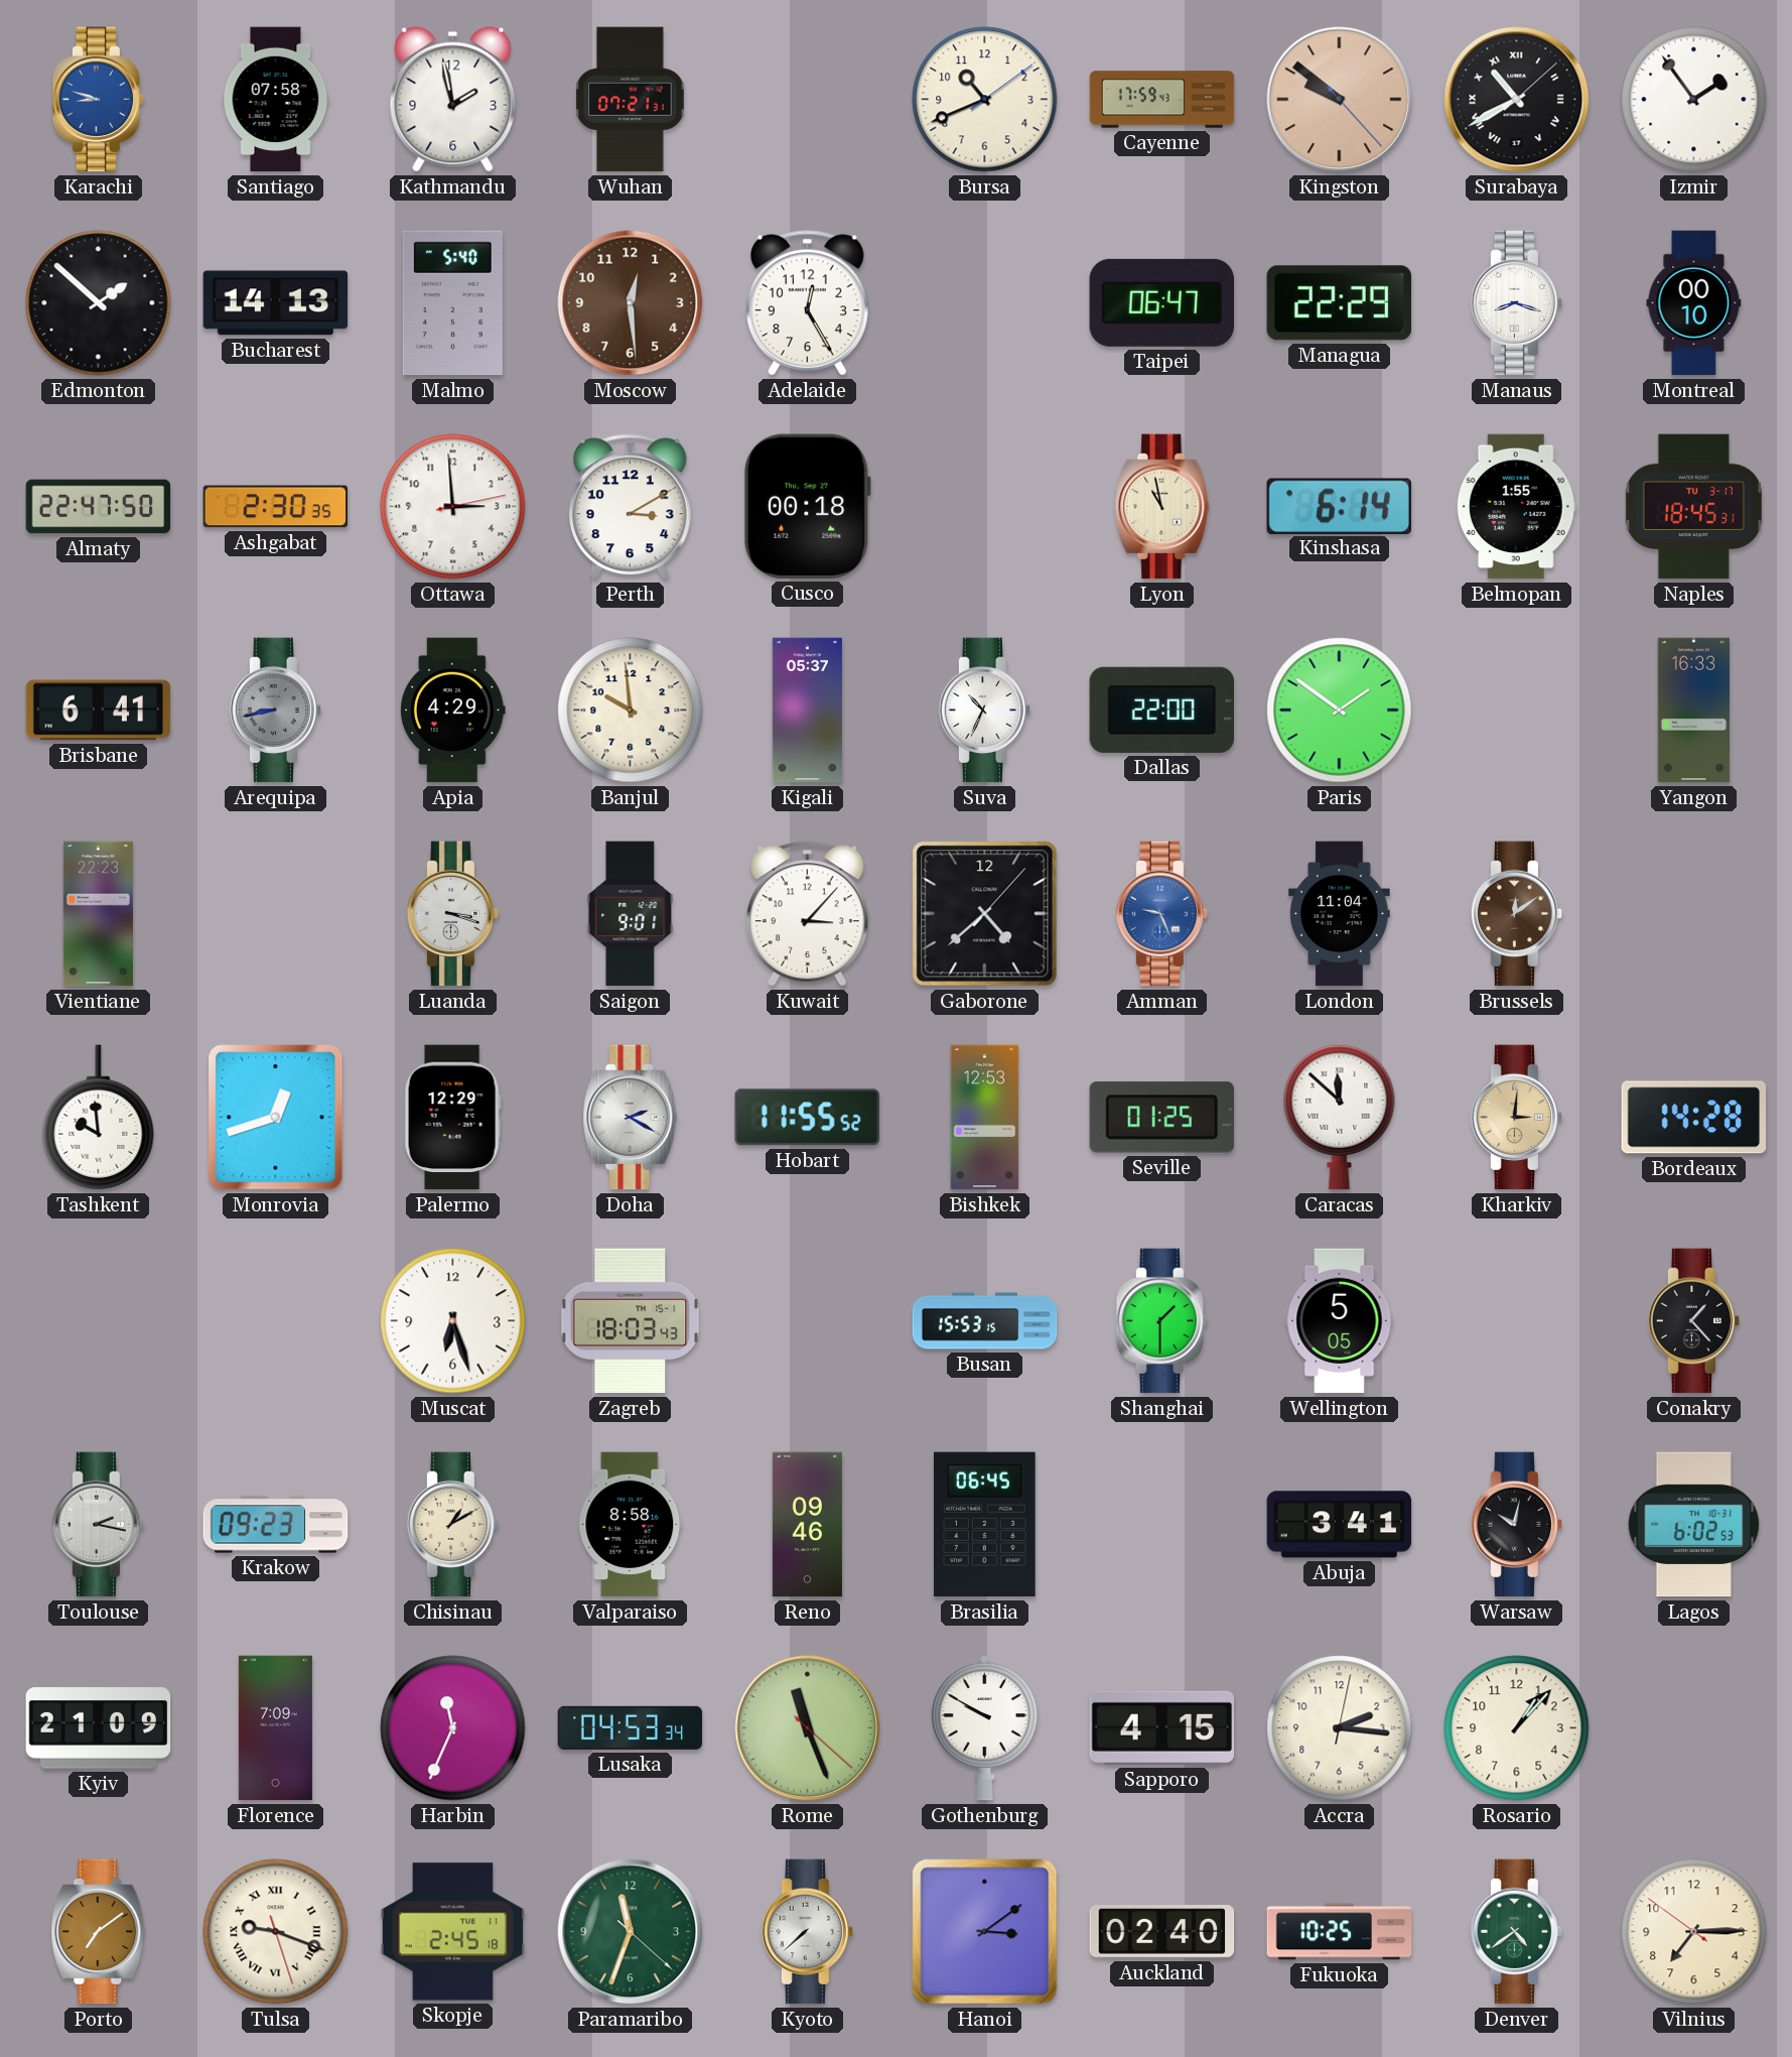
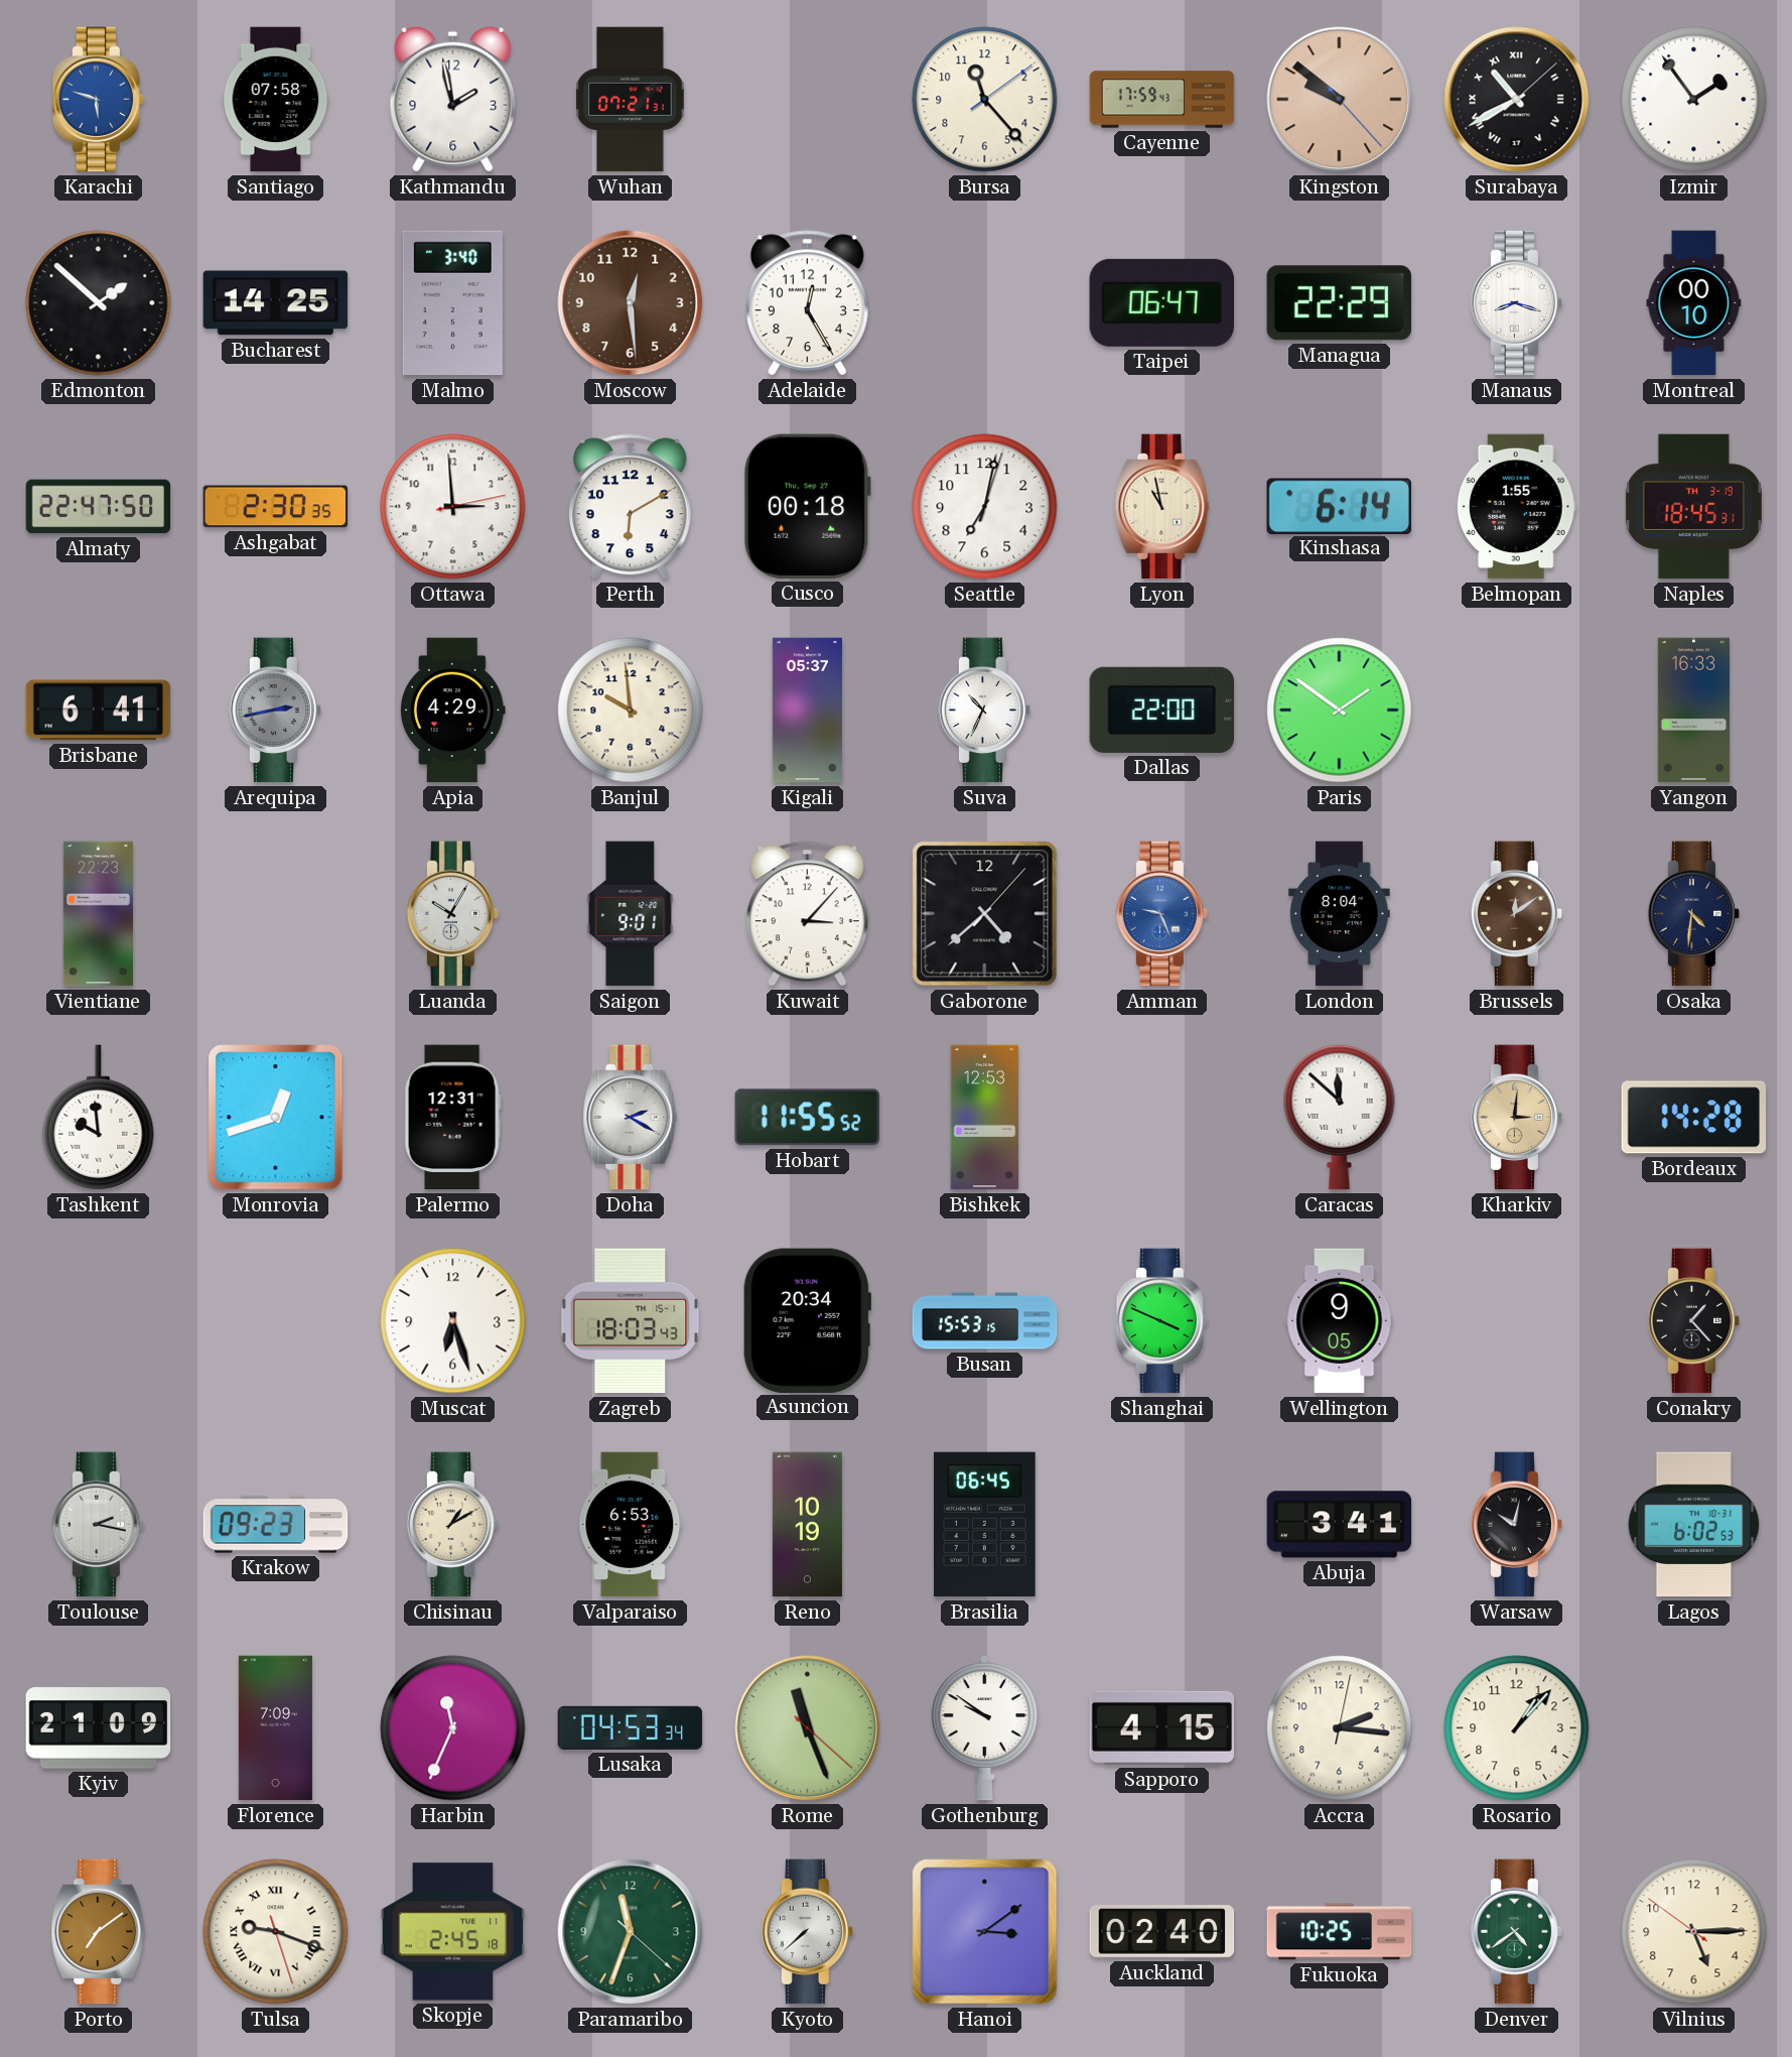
Karachi: 8:48 -> 5:48 (99, 100)
Bursa: 10:41 -> 11:23 (985, 100)
Bucharest: 14:13 -> 14:25 (276, 303)
Malmo: 5:40 -> 3:40 (452, 303)
Perth: 3:10 -> 6:10 (630, 507)
Seattle: none -> 7:02 (985, 507)
Naples date: TU 3-17 -> TH 3-19 (1693, 507)
Arequipa: 8:43 -> 2:43 (276, 711)
Luanda: 3:18 -> 10:05 (453, 914)
London: 11:04 -> 8:04 (1340, 914)
Osaka: none -> 4:31 (1694, 914)
Palermo: 12:29 -> 12:31 (452, 1118)
Seville: 01:25 -> none (1161, 1118)
Asuncion: none -> 20:34 (806, 1320)
Shanghai: 1:30 -> 3:49 (1162, 1321)
Wellington: 5:05 -> 9:05 (1340, 1321)
Valparaiso: 8:58 -> 6:53 (631, 1525)
Reno: 09:46 -> 10:19 (807, 1525)
Gothenburg: 9:50 -> 9:51 (984, 1727)
Vilnius: 7:14 -> 5:14 (1694, 1932)
